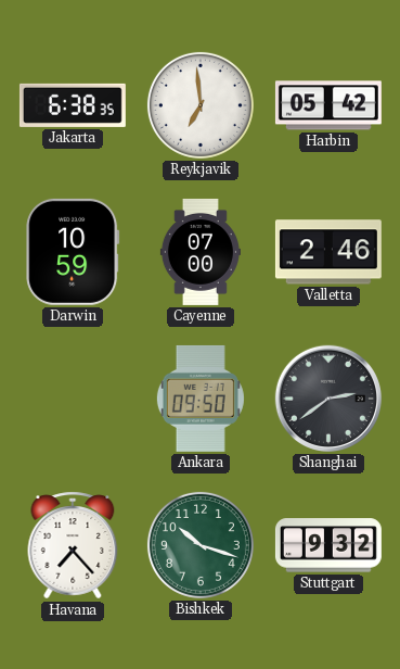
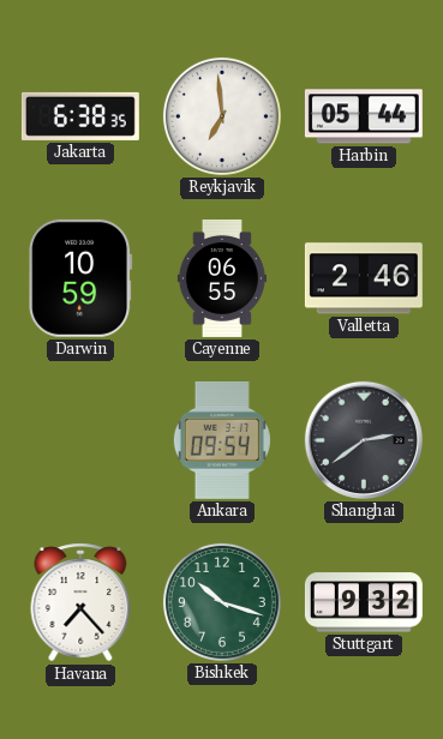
Harbin: 05:42 -> 05:44 (364, 116)
Cayenne: 07:00 -> 06:55 (222, 278)
Ankara: 09:50 -> 09:54 (222, 440)
